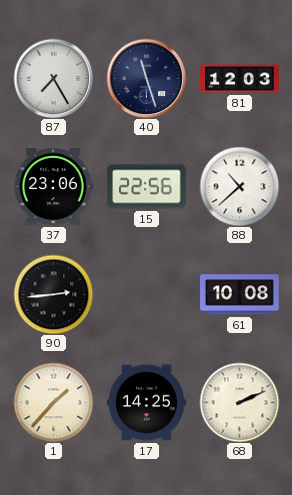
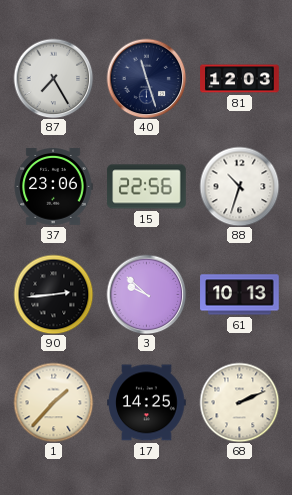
88: 10:38 -> 10:33 (239, 186)
3: none -> 9:52 (146, 294)
61: 10:08 -> 10:13 (240, 295)
